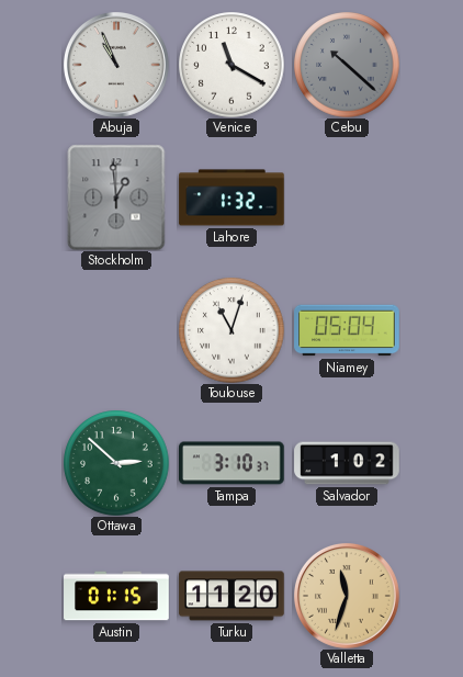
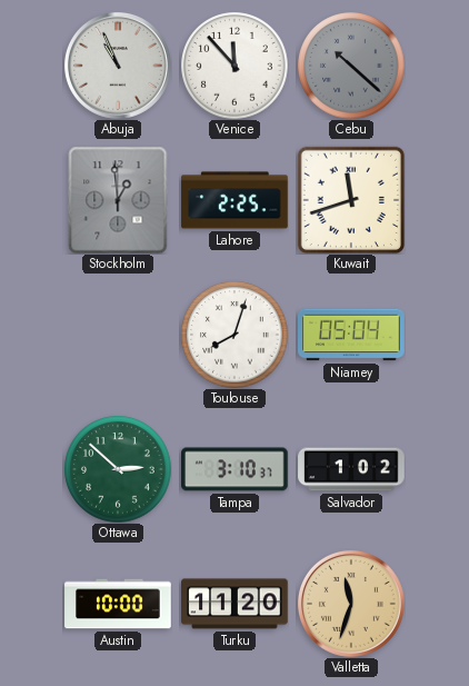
Venice: 11:20 -> 11:53 (234, 66)
Lahore: 1:32 -> 2:25 (234, 200)
Kuwait: none -> 11:42 (350, 199)
Toulouse: 11:03 -> 8:03 (234, 335)
Austin: 01:15 -> 10:00 (118, 604)
